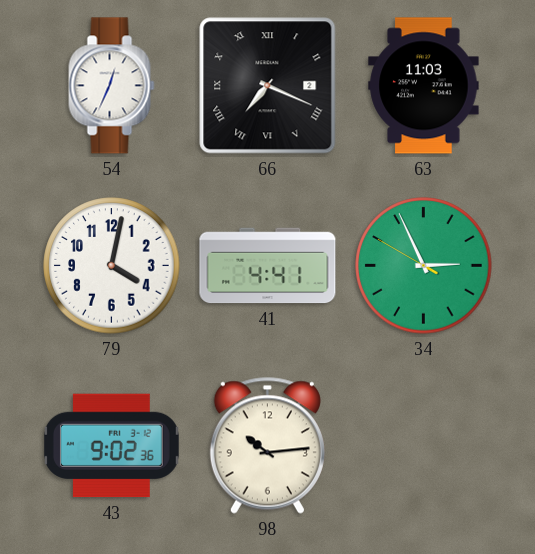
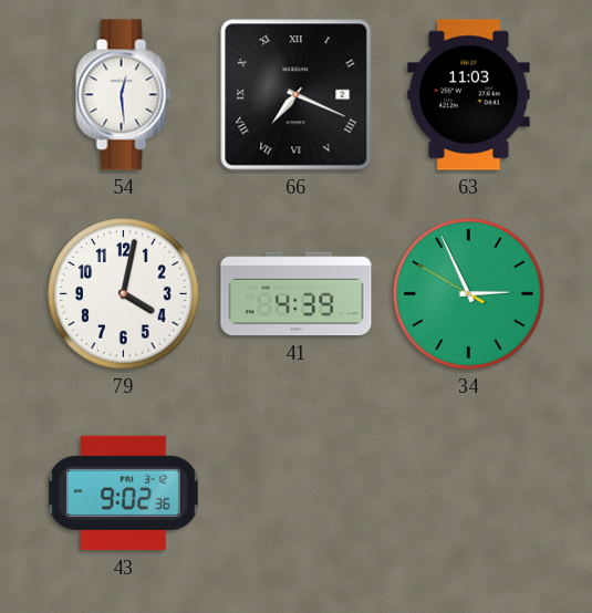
54: 12:34 -> 12:29 (124, 95)
41: 4:41 -> 4:39 (297, 294)
98: 10:14 -> none (267, 445)
